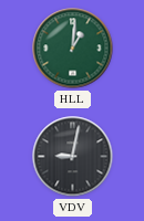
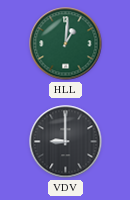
VDV: 9:02 -> 9:00 (66, 142)
